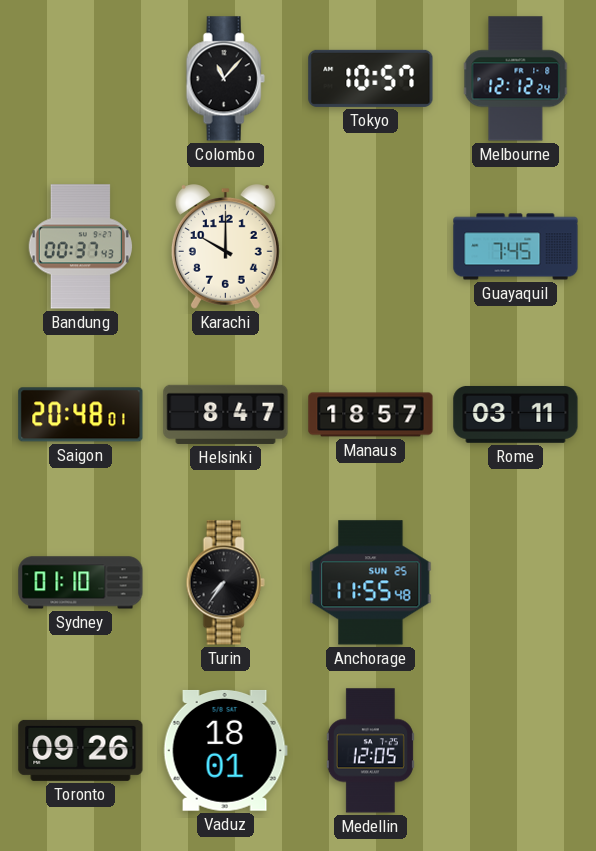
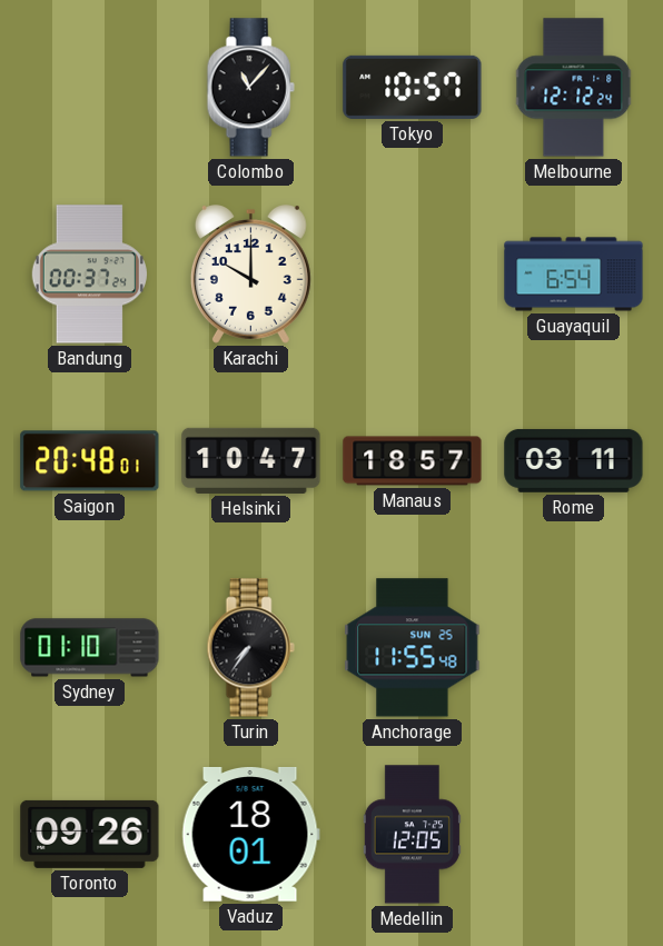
Bandung: 00:37:43 -> 00:37:24 (89, 275)
Guayaquil: 7:45 -> 6:54 (574, 275)
Helsinki: 8:47 -> 10:47 (251, 460)
